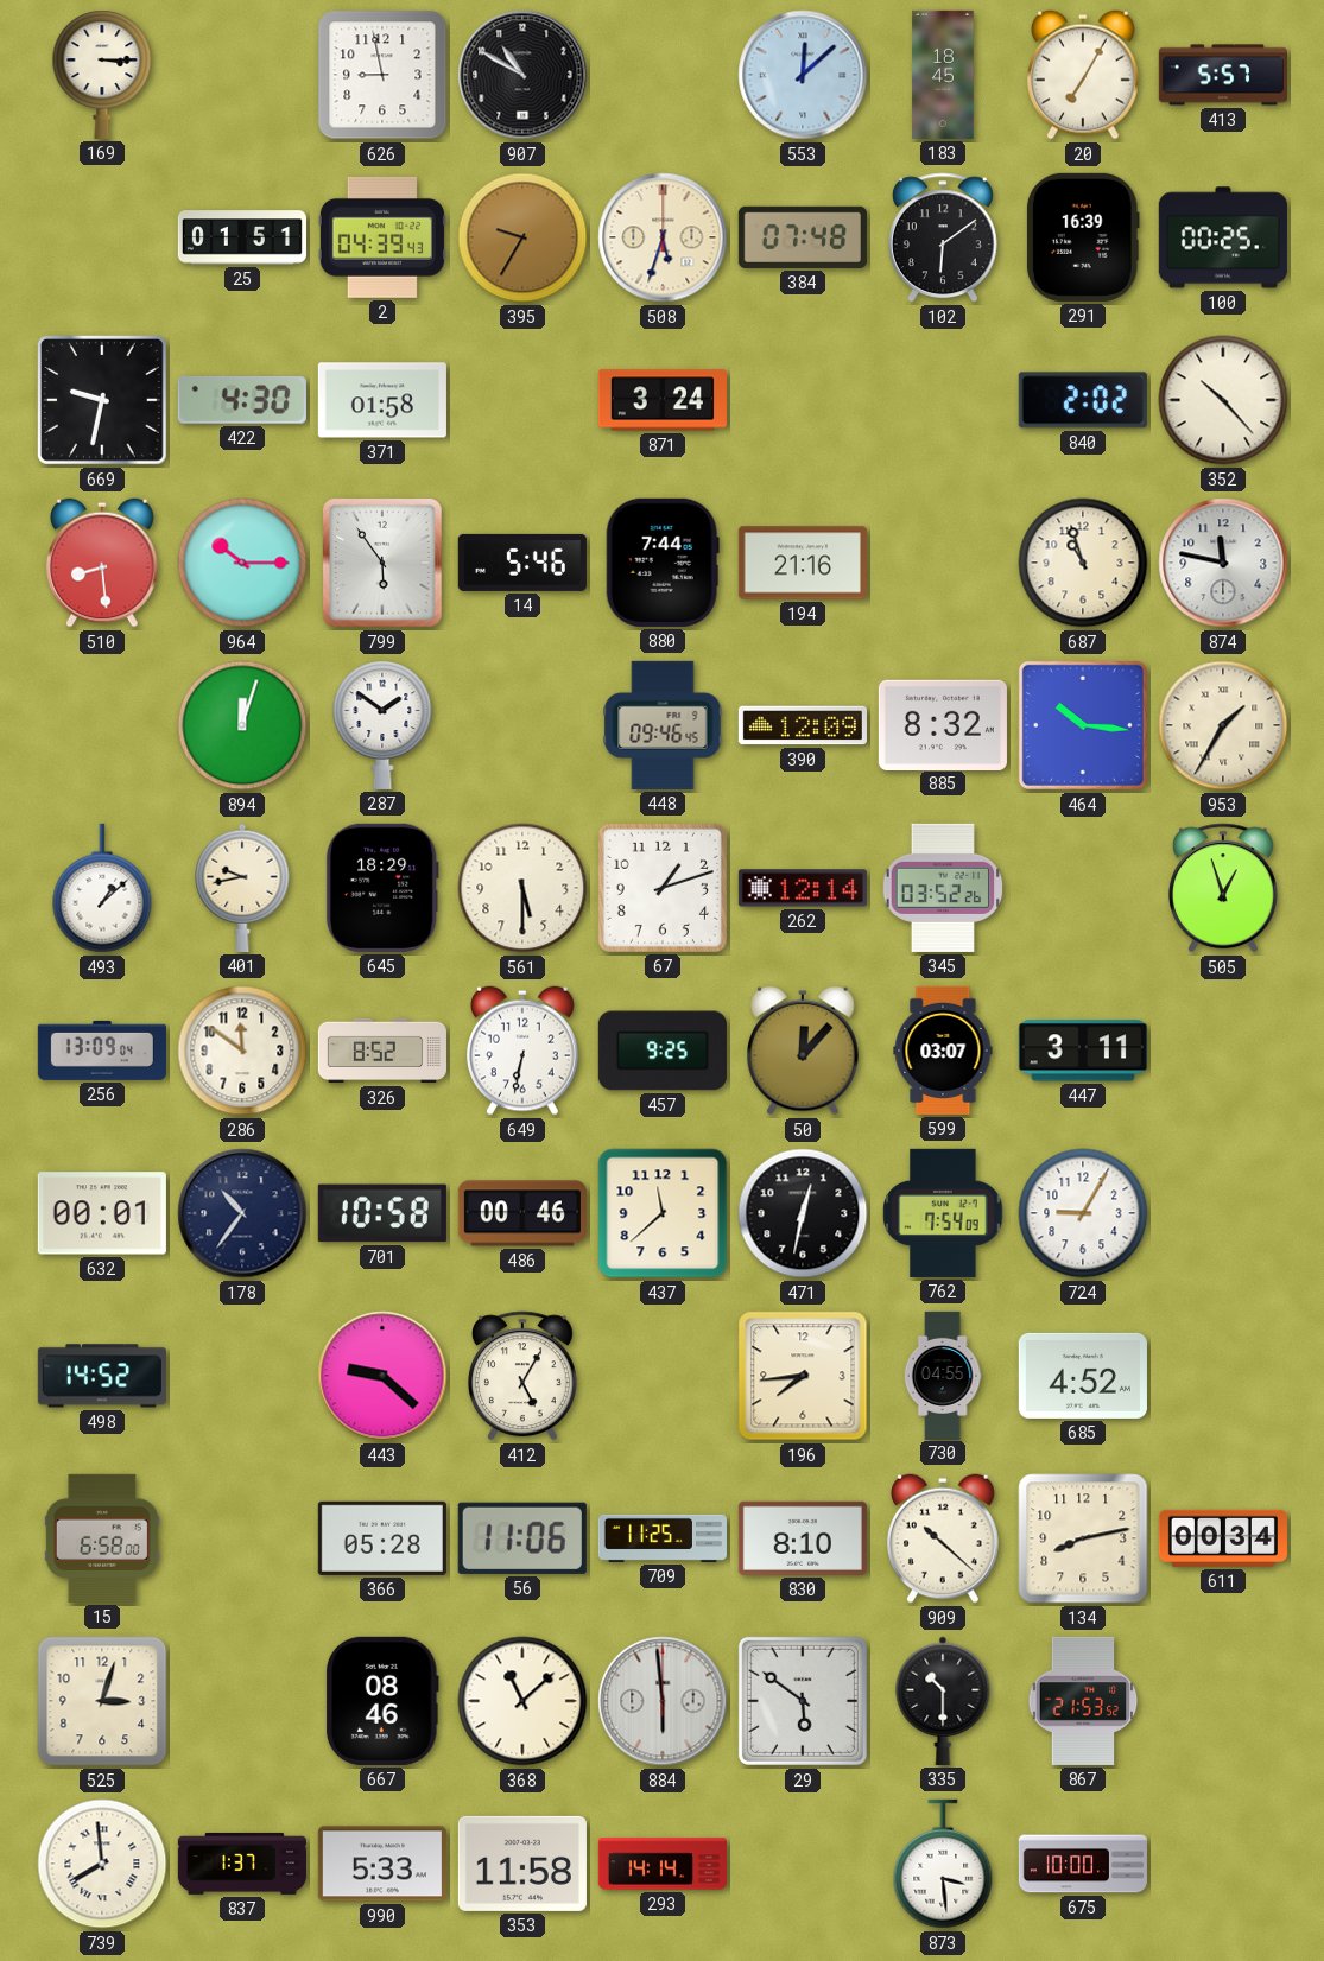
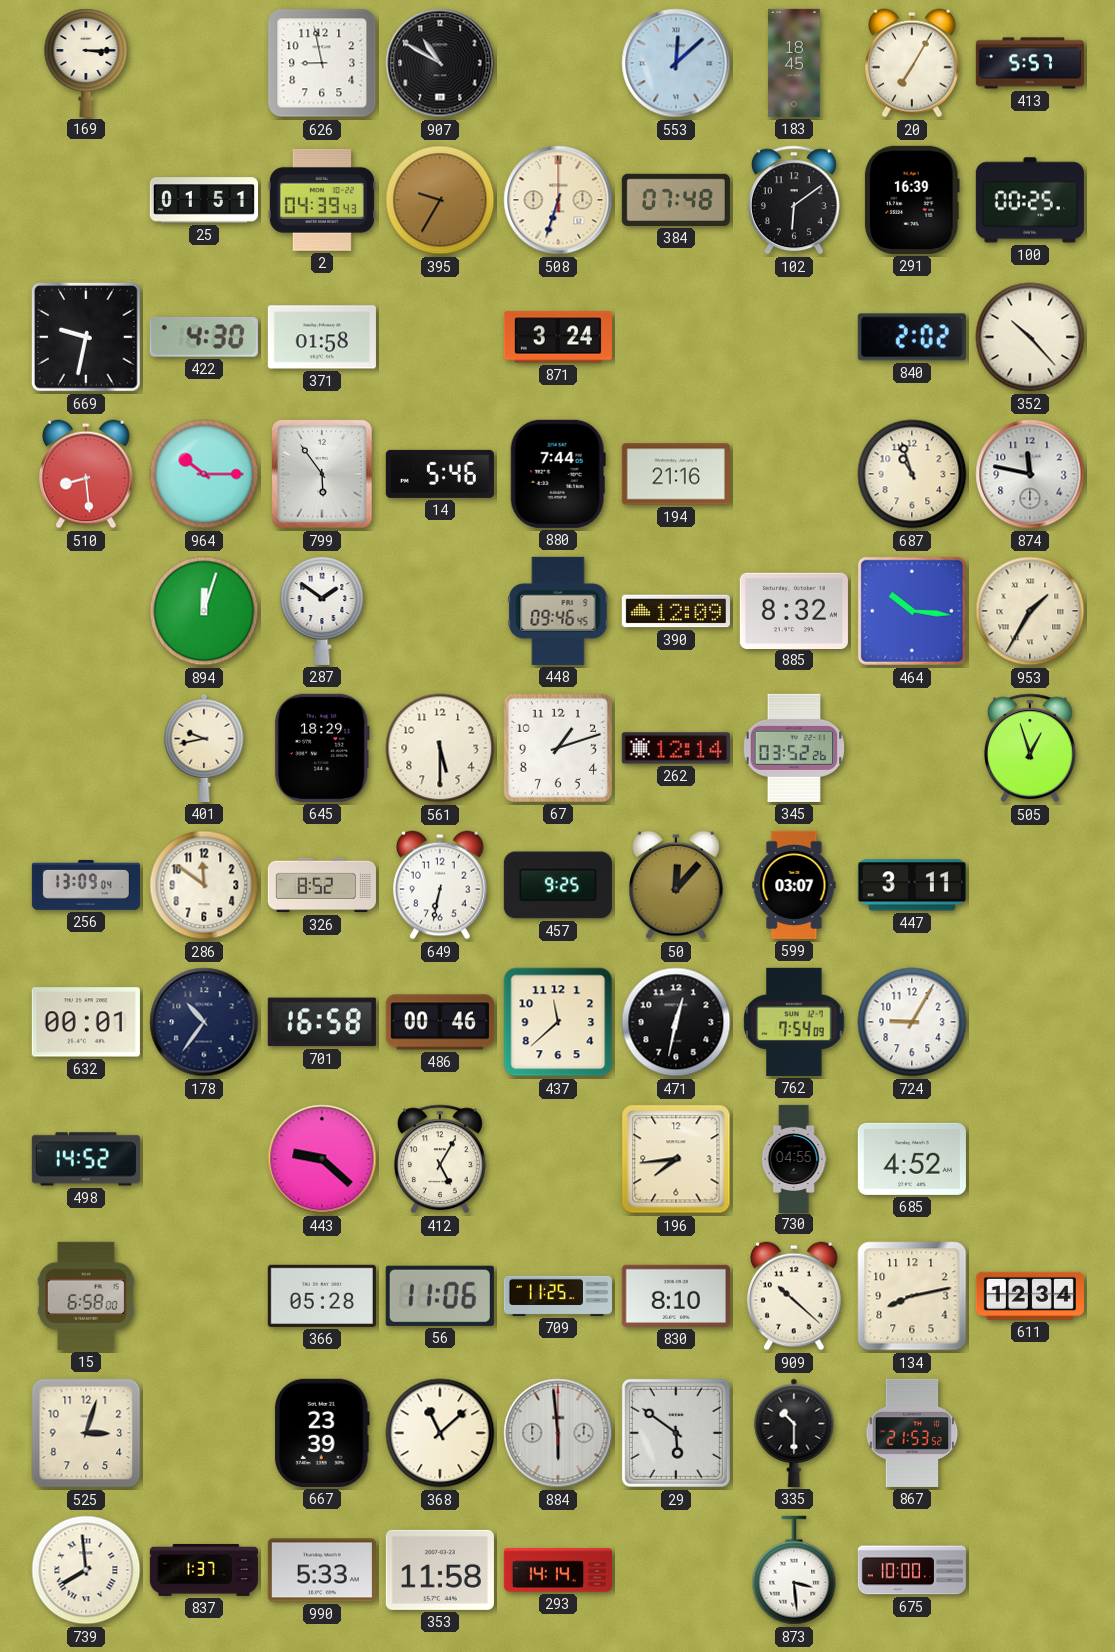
508: 5:33 -> 6:33 (558, 200)
493: 1:08 -> none (102, 888)
701: 10:58 -> 16:58 (322, 1022)
611: 00:34 -> 12:34 (1030, 1296)
667: 08:46 -> 23:39 (322, 1433)
